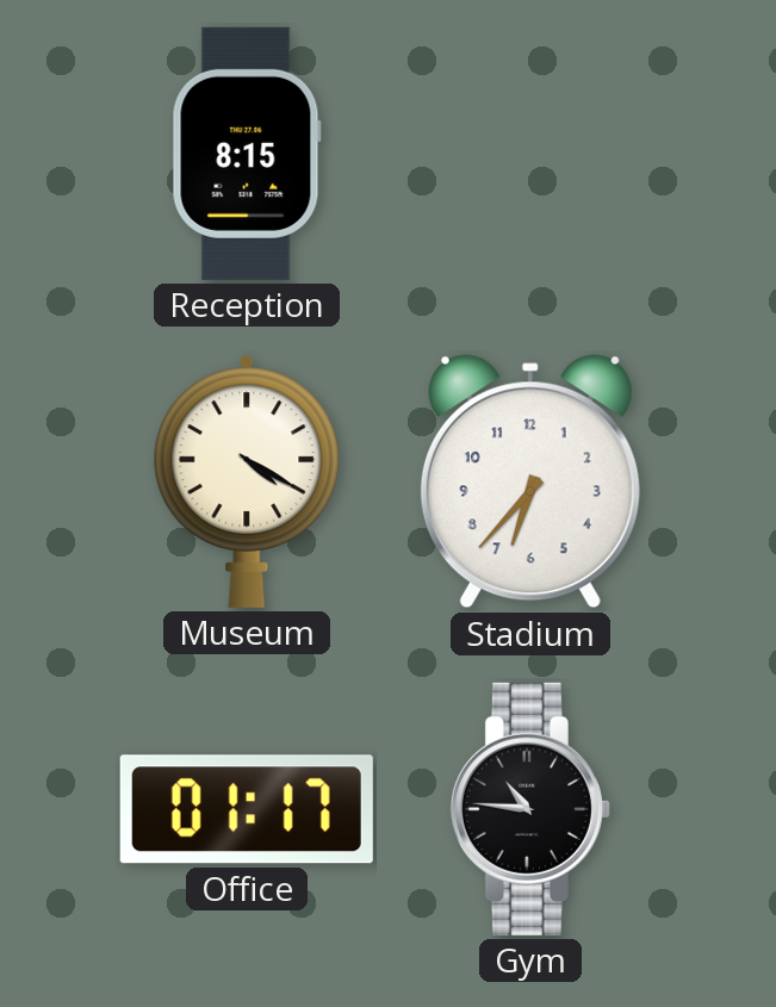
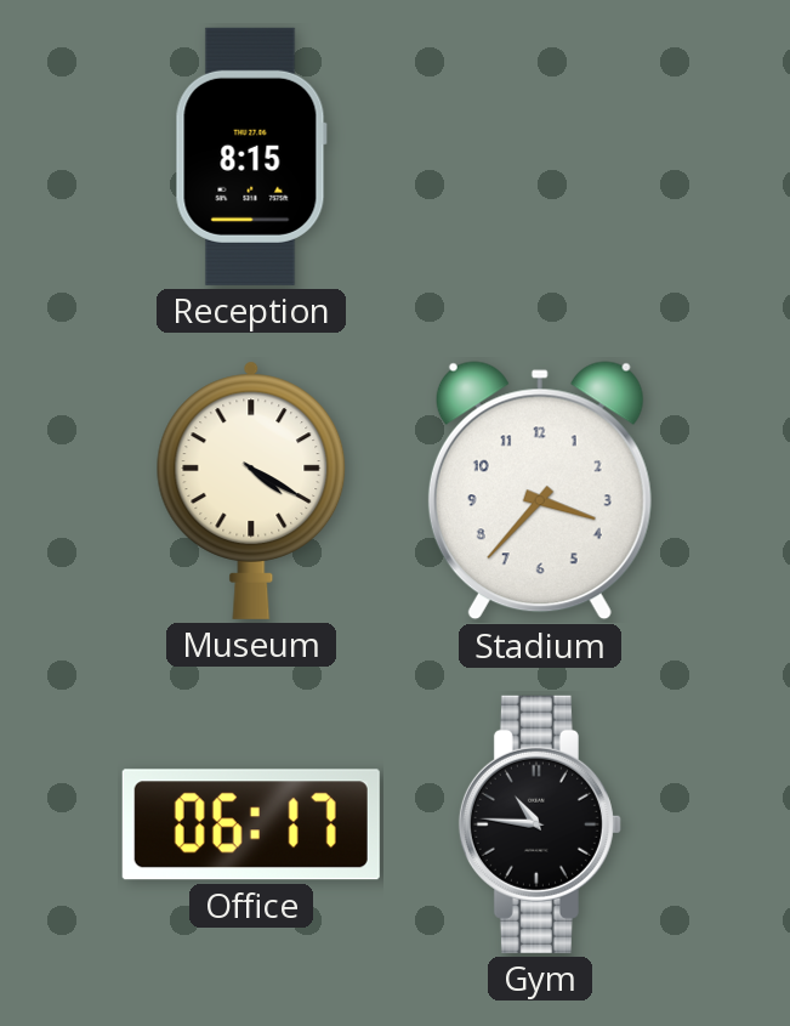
Stadium: 6:37 -> 3:37 (540, 491)
Office: 01:17 -> 06:17 (251, 824)
